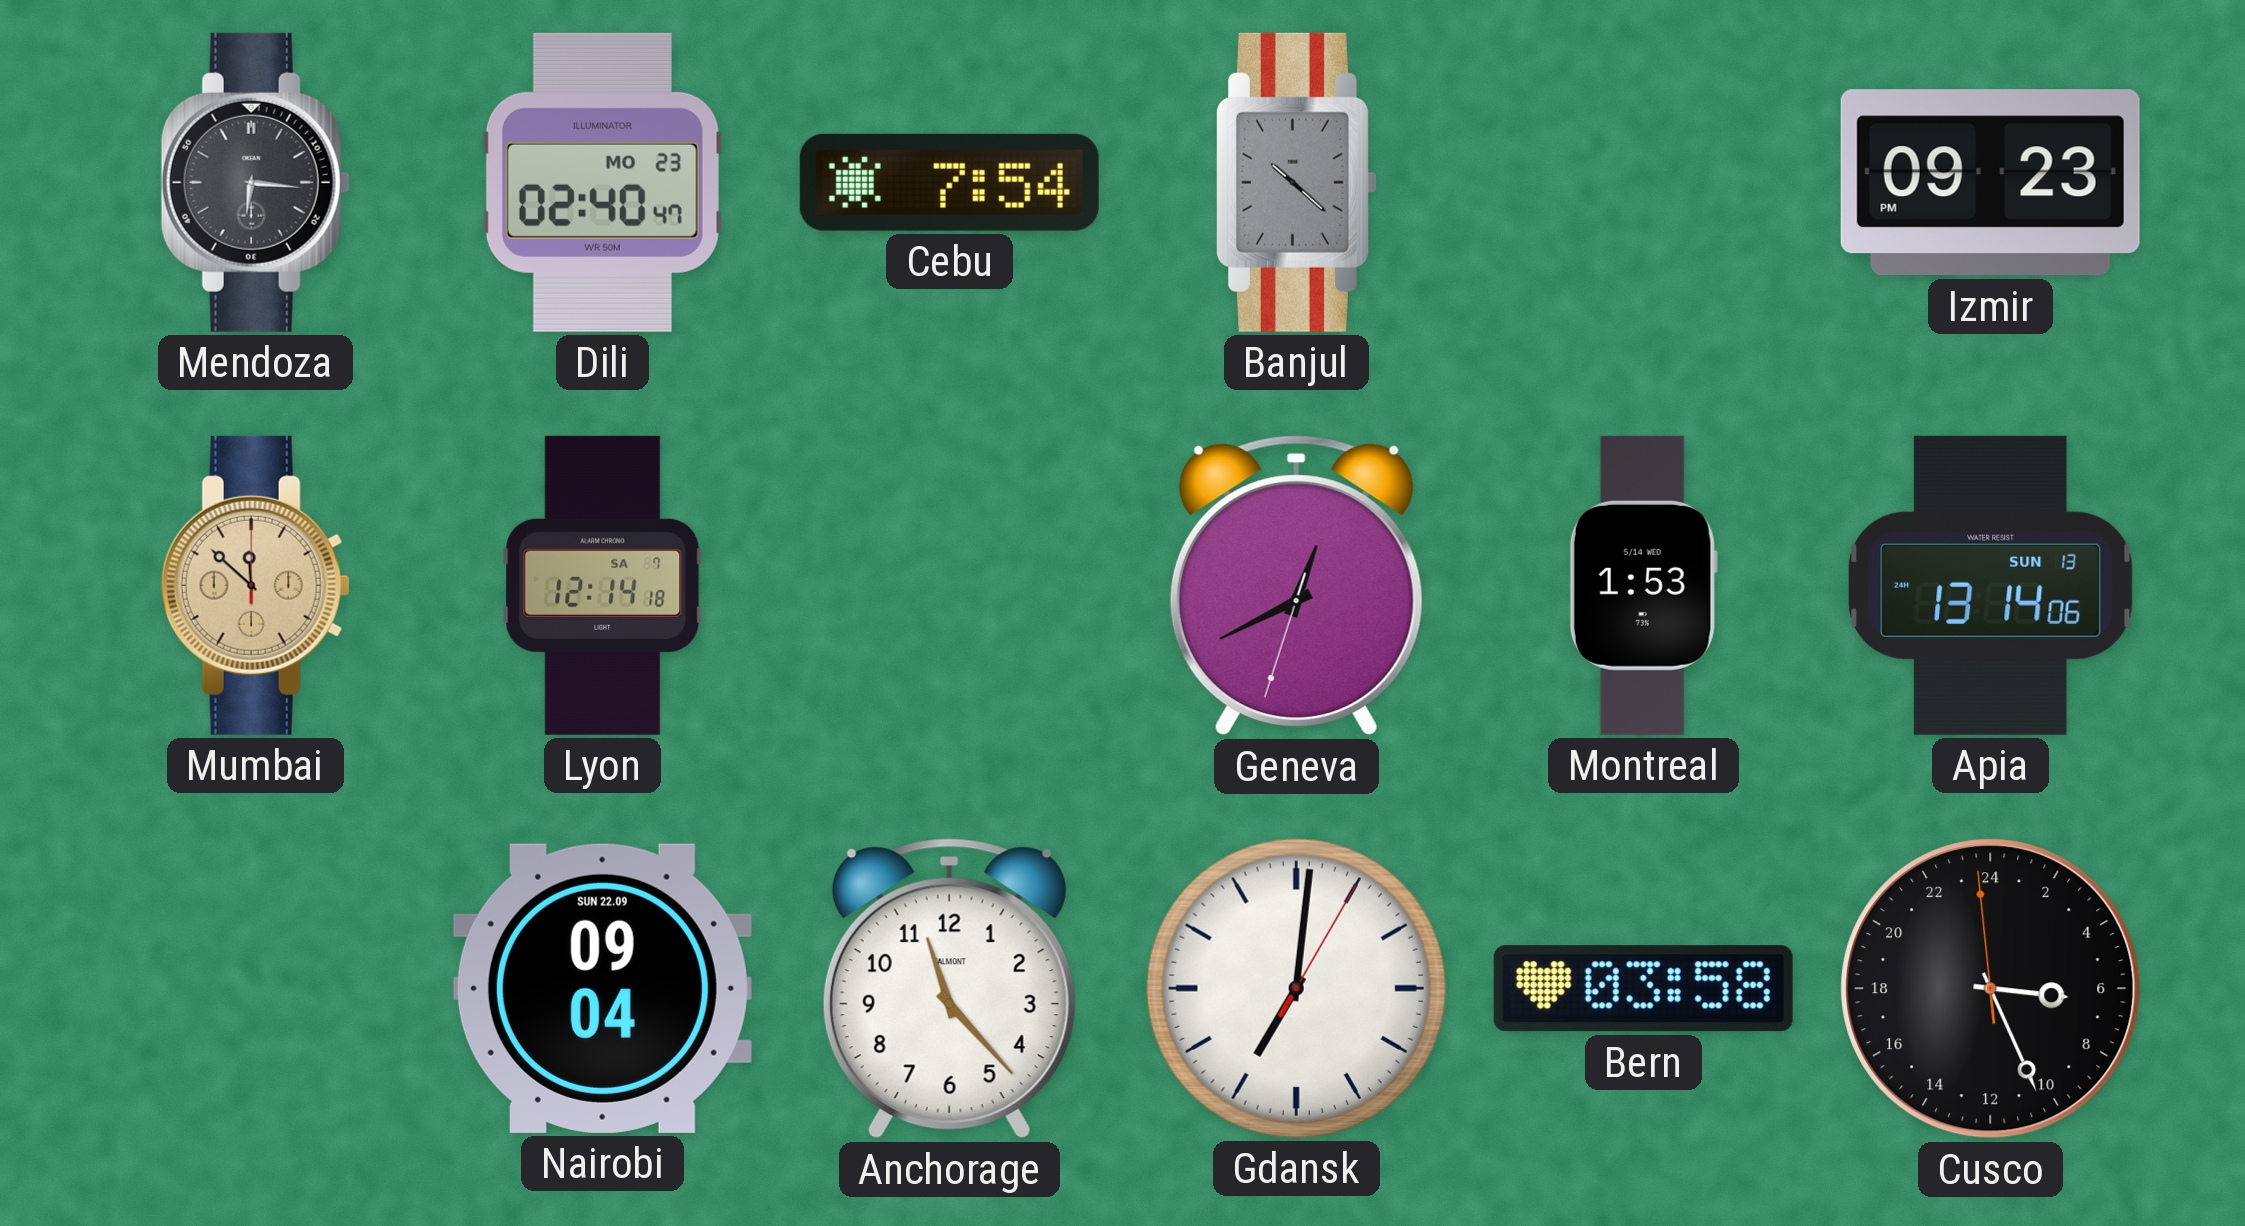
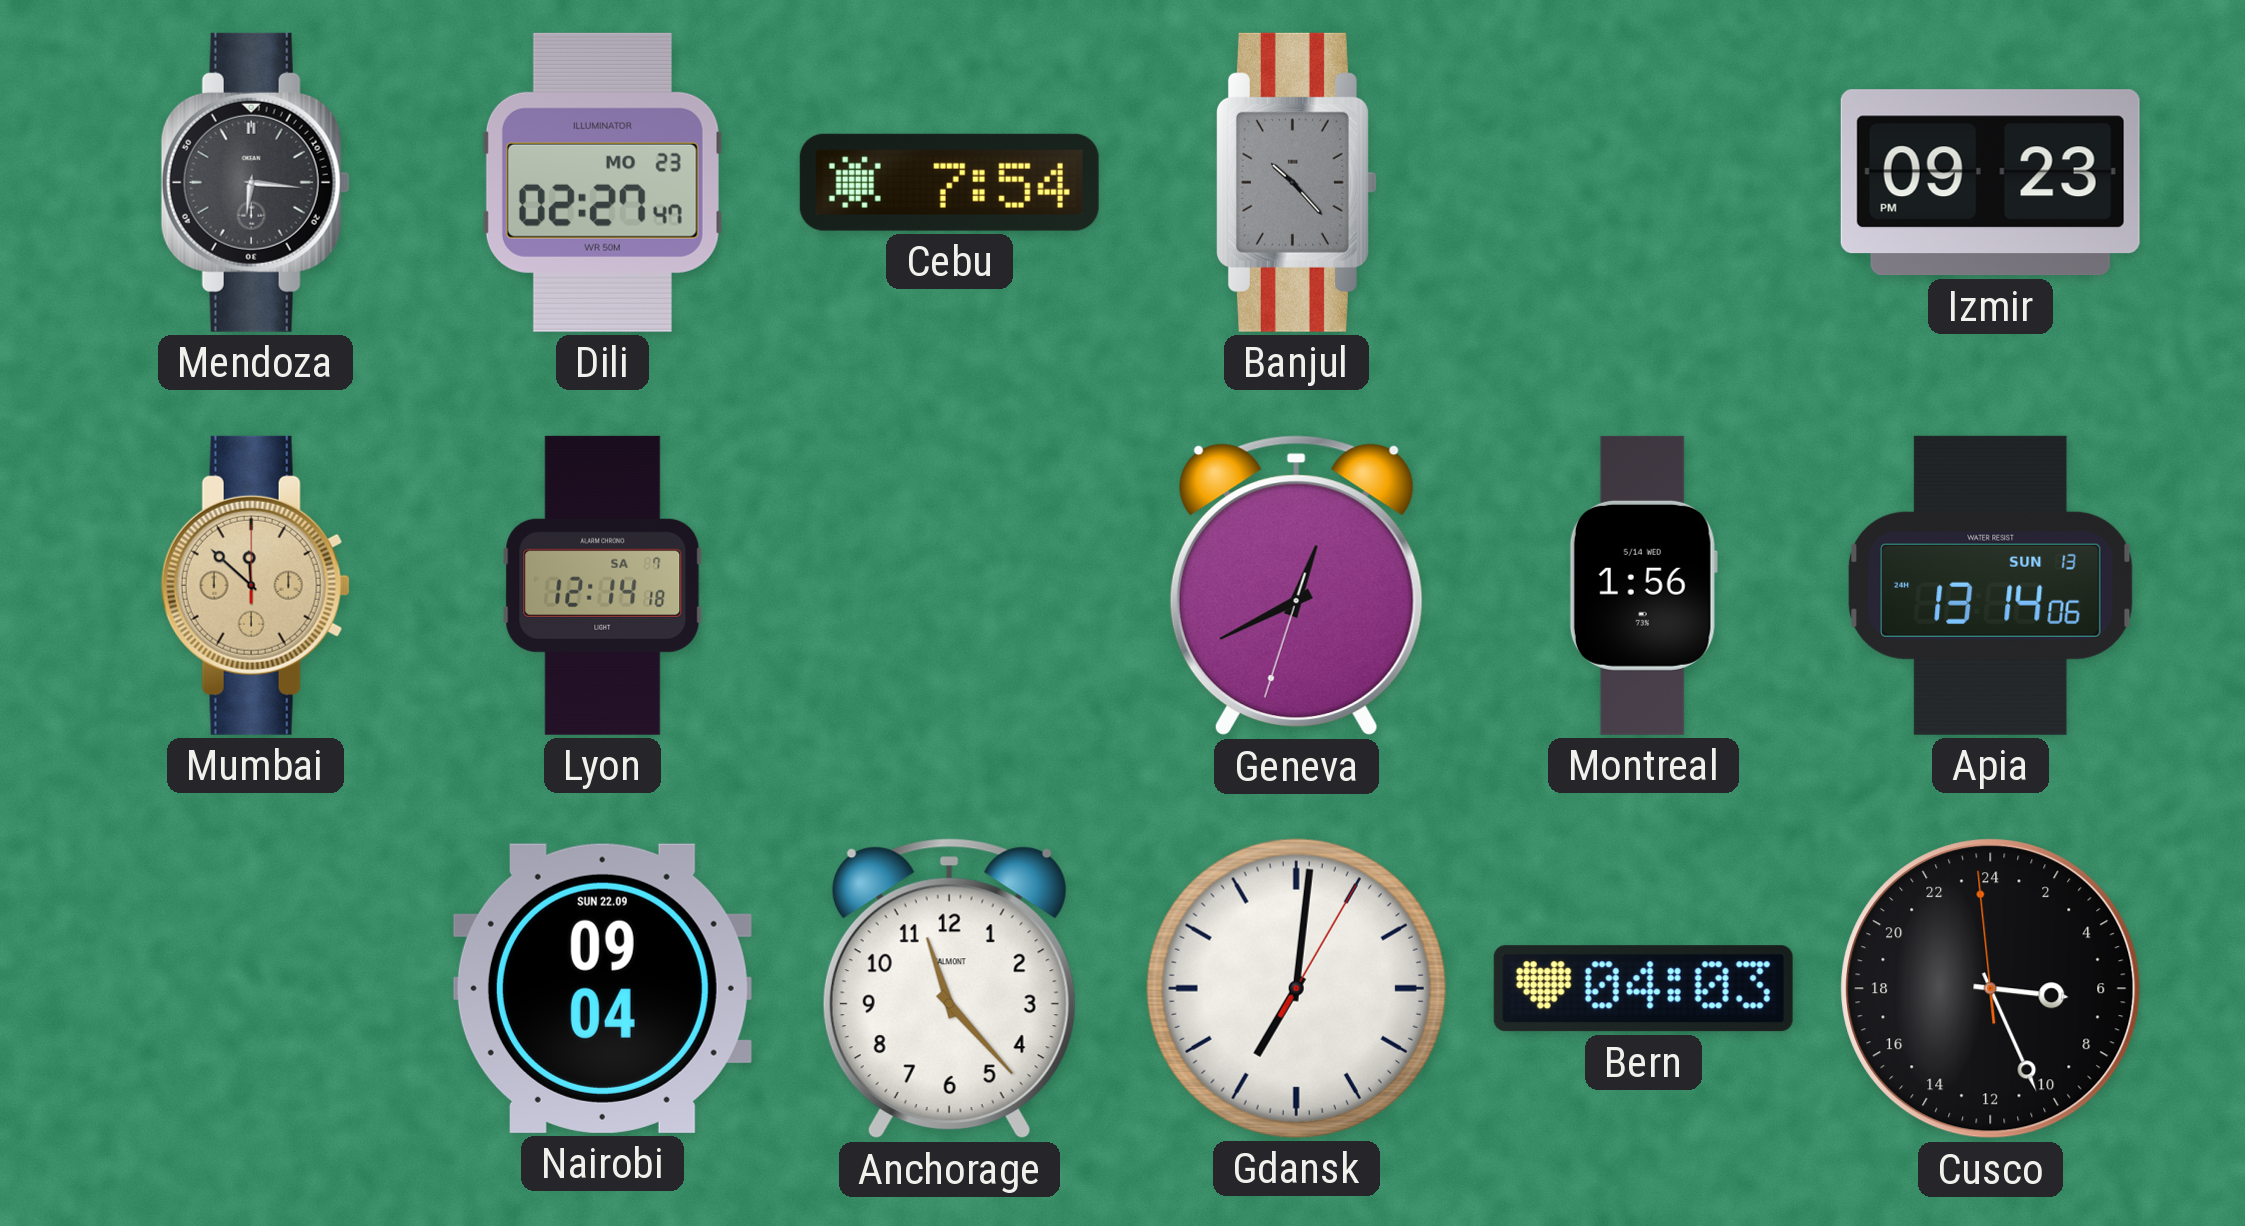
Dili: 02:40 -> 02:27 (602, 182)
Banjul: 10:22 -> 10:23 (1296, 182)
Montreal: 1:53 -> 1:56 (1643, 585)
Bern: 03:58 -> 04:03 (1643, 989)
